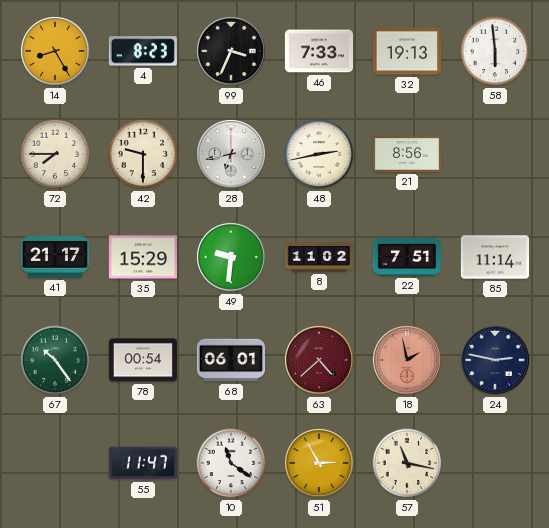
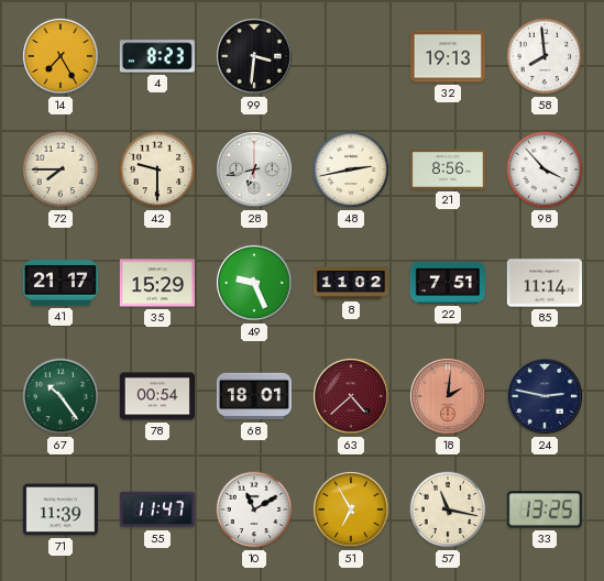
14: 8:25 -> 7:25 (61, 56)
99: 3:34 -> 3:31 (254, 56)
46: 7:33 -> none (318, 51)
58: 5:59 -> 7:59 (545, 56)
98: none -> 3:53 (545, 169)
49: 9:31 -> 9:26 (254, 283)
68: 06:01 -> 18:01 (253, 396)
18: 1:58 -> 2:01 (448, 396)
71: none -> 11:39 (61, 509)
10: 11:21 -> 11:10 (254, 509)
51: 2:55 -> 6:55 (351, 509)
33: none -> 13:25 (545, 509)
